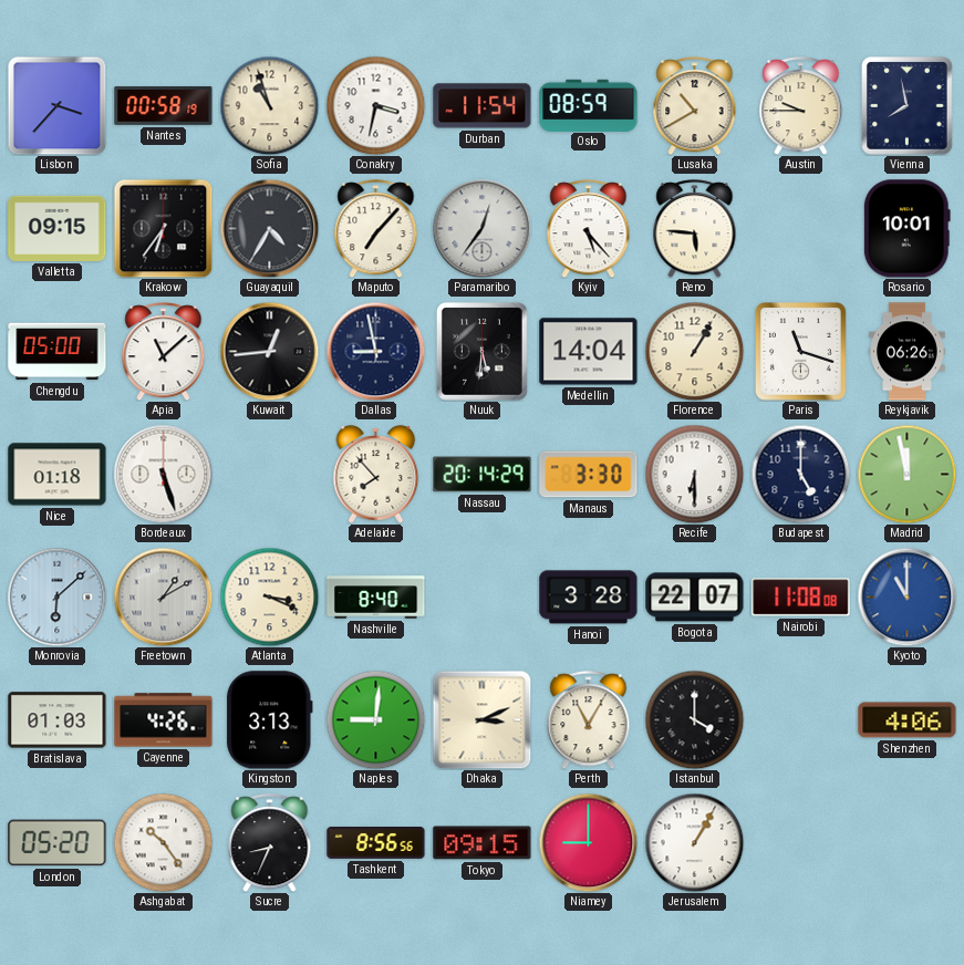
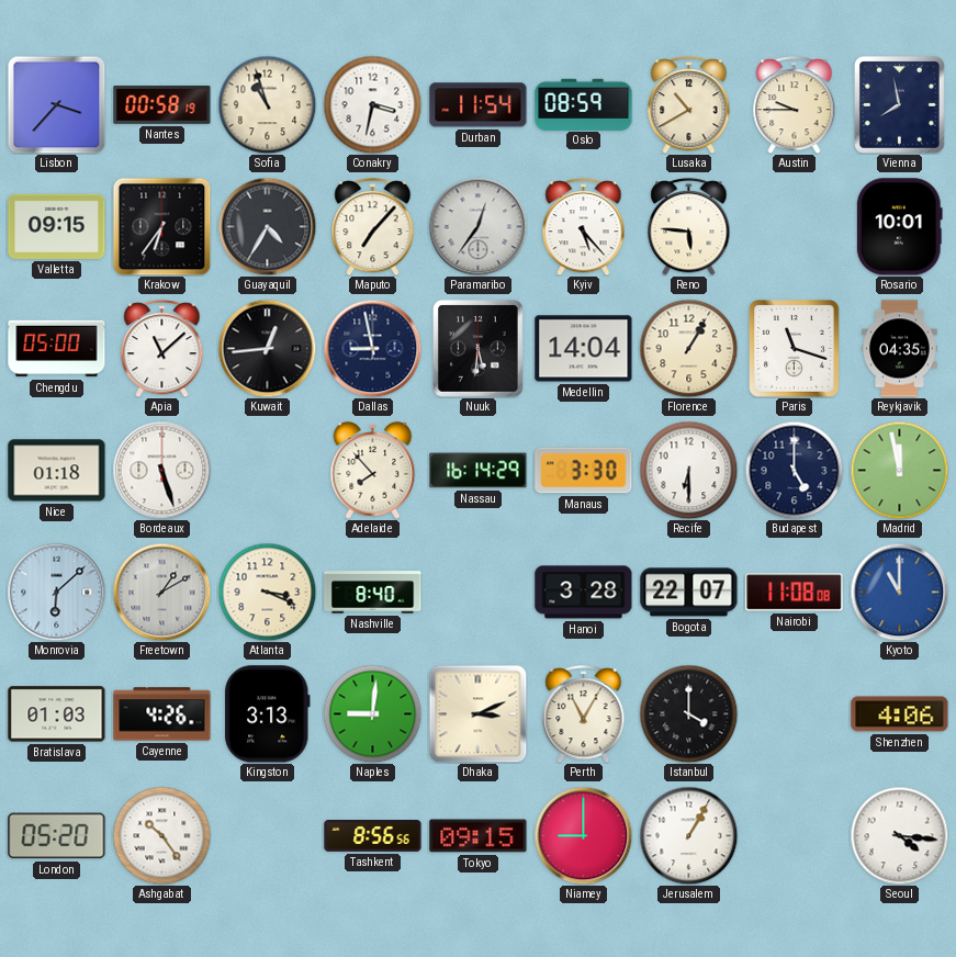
Reykjavik: 06:26 -> 04:35 (900, 349)
Nassau: 20:14 -> 16:14 (479, 471)
Sucre: 8:34 -> none (270, 843)
Seoul: none -> 4:16 (899, 835)
